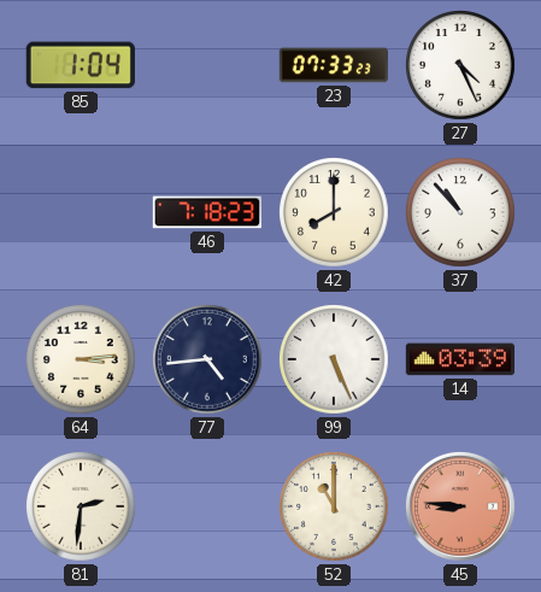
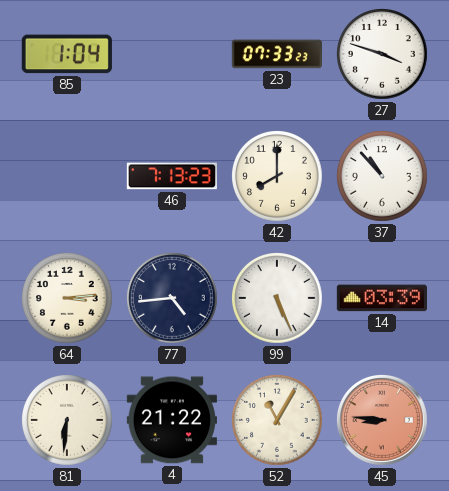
27: 4:26 -> 3:48 (383, 55)
46: 7:18 -> 7:13 (171, 176)
81: 2:31 -> 6:31 (68, 421)
4: none -> 21:22 (171, 420)
52: 11:00 -> 11:05 (278, 421)
